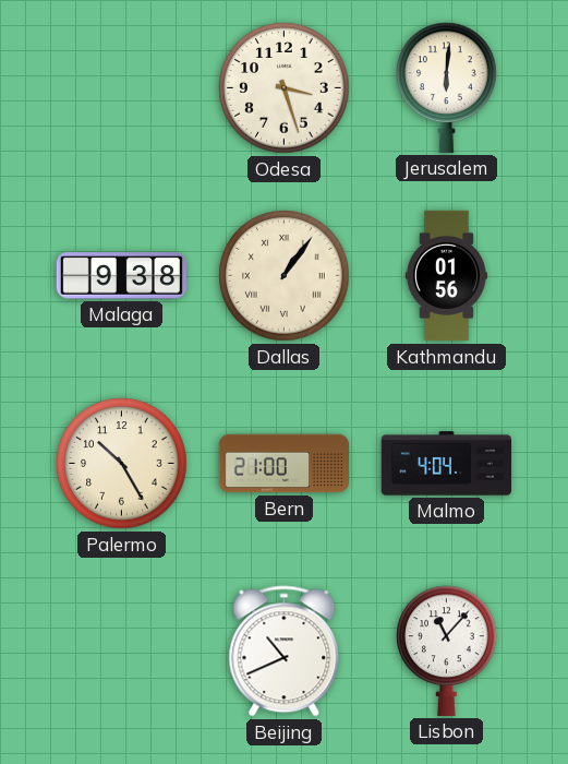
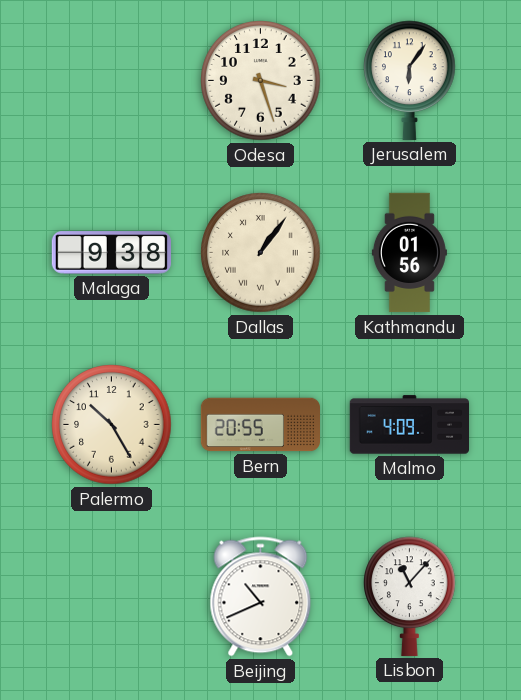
Jerusalem: 6:01 -> 6:06 (410, 80)
Bern: 21:00 -> 20:55 (261, 425)
Malmo: 4:04 -> 4:09 (409, 425)
